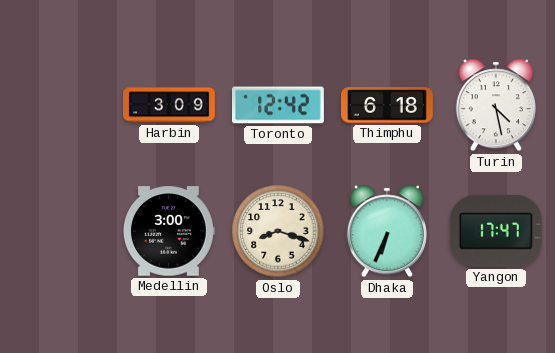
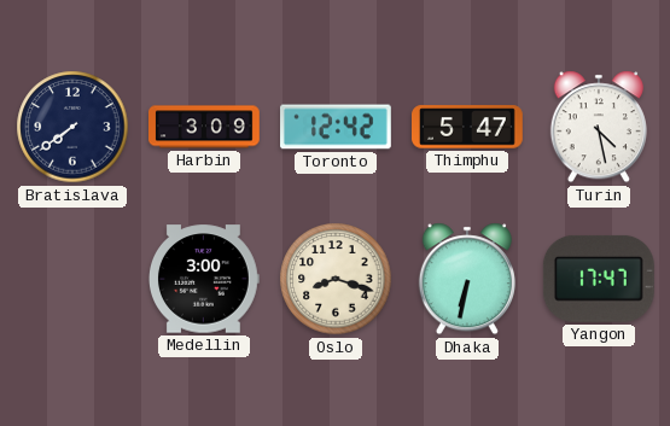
Bratislava: none -> 7:39 (72, 127)
Thimphu: 6:18 -> 5:47 (468, 127)
Dhaka: 6:34 -> 6:32 (467, 279)
